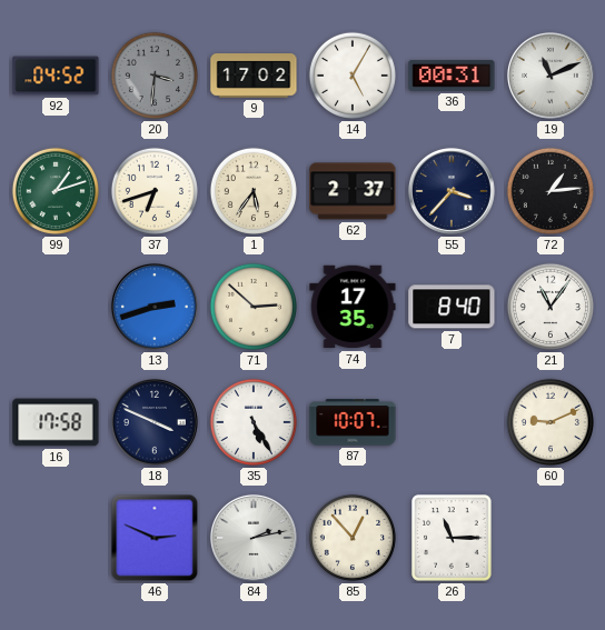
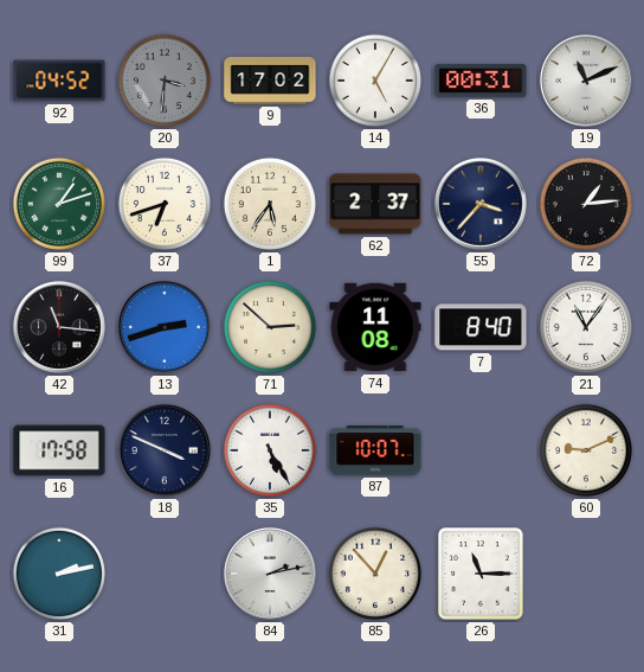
42: none -> 11:16 (59, 327)
74: 17:35 -> 11:08 (375, 327)
31: none -> 2:13 (59, 574)
46: 2:49 -> none (155, 538)
